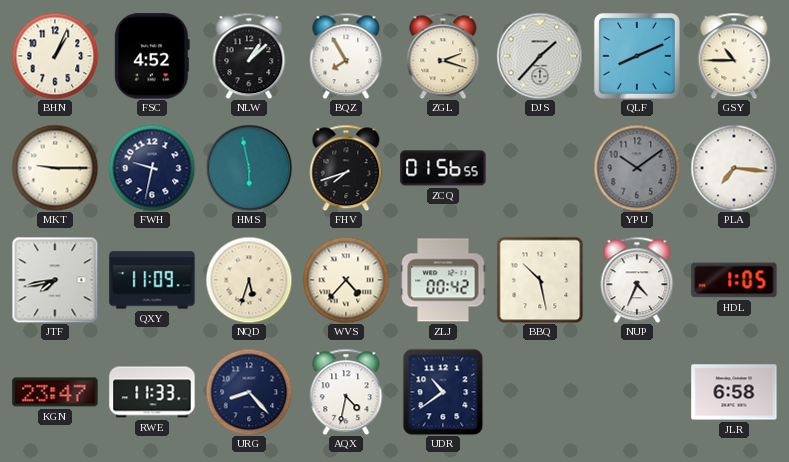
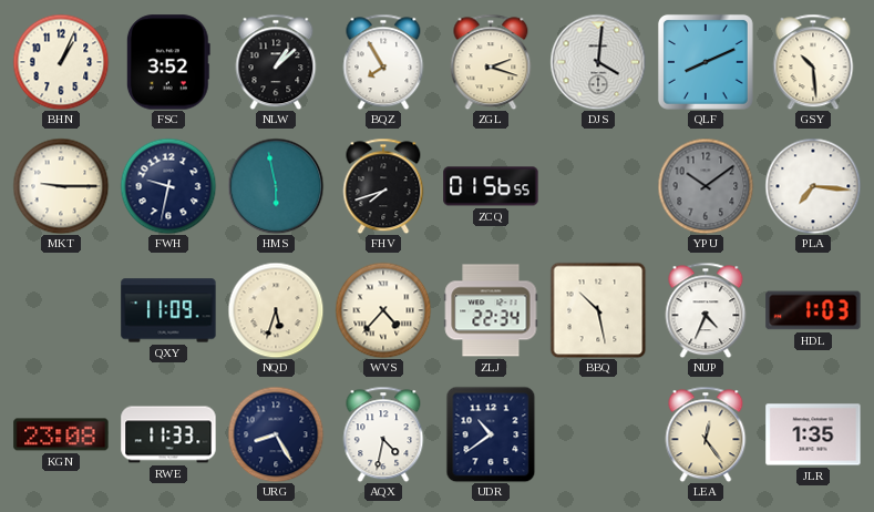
FSC: 4:52 -> 3:52 (168, 62)
DJS: 1:37 -> 4:01 (598, 62)
GSY: 10:45 -> 10:29 (813, 62)
JTF: 7:43 -> none (55, 280)
ZLJ: 00:42 -> 22:34 (491, 310)
HDL: 1:05 -> 1:03 (813, 310)
KGN: 23:47 -> 23:08 (61, 434)
URG: 8:23 -> 8:25 (276, 434)
LEA: none -> 12:24 (706, 434)
JLR: 6:58 -> 1:35 (813, 434)
